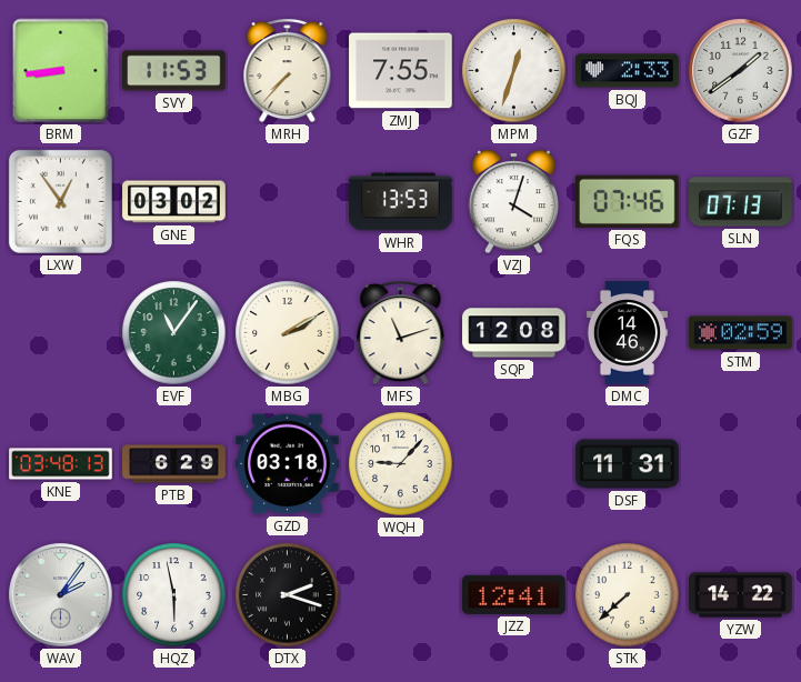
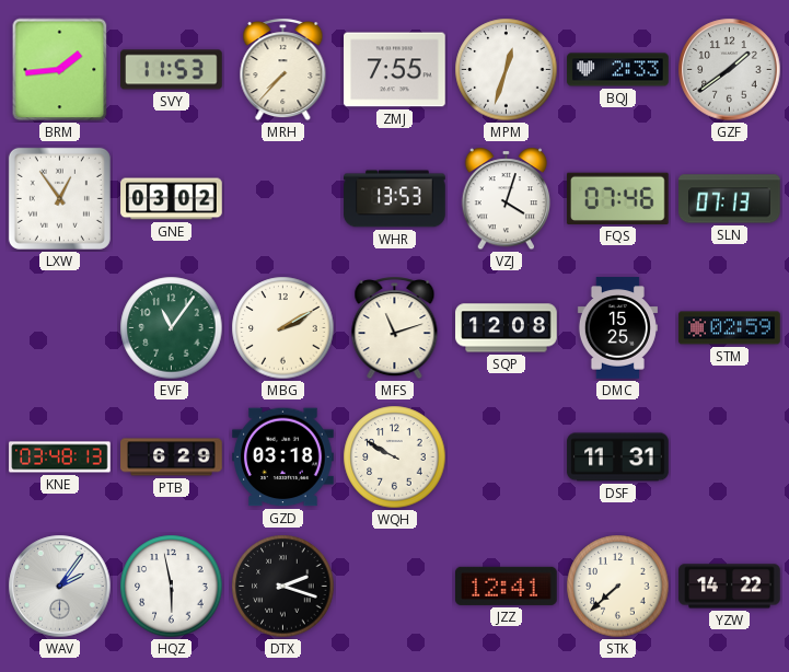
BRM: 8:44 -> 1:44 (60, 70)
DMC: 14:46 -> 15:25 (617, 328)
WQH: 9:07 -> 9:50 (395, 457)
